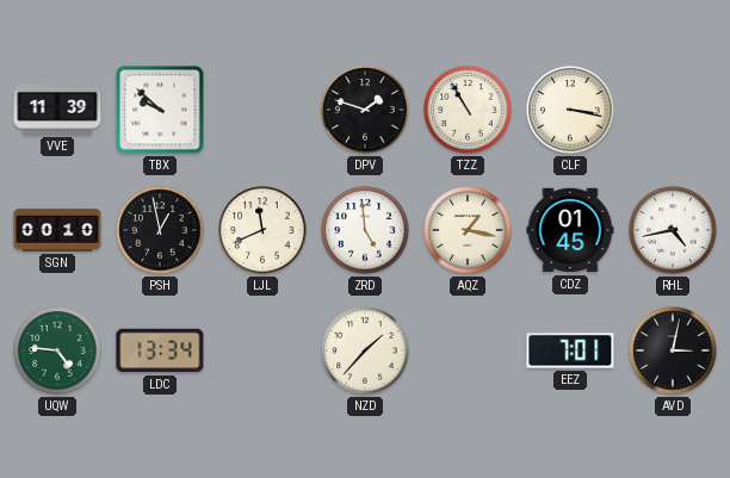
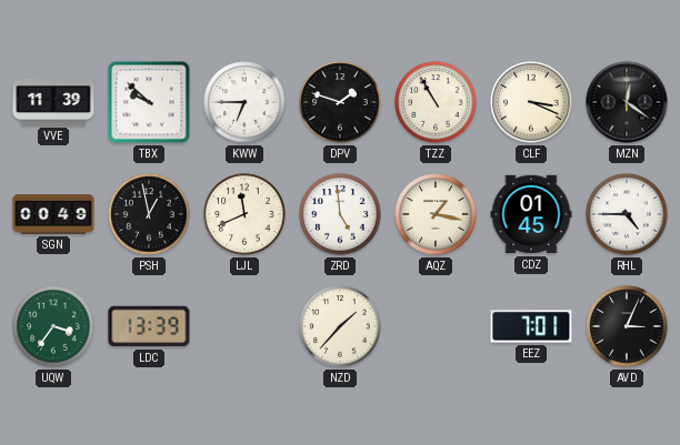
KWW: none -> 6:45 (244, 102)
CLF: 3:17 -> 3:19 (531, 102)
MZN: none -> 12:21 (627, 102)
SGN: 00:10 -> 00:49 (53, 214)
RHL: 4:43 -> 4:45 (627, 214)
UQW: 4:46 -> 3:36 (53, 326)
LDC: 13:34 -> 13:39 (149, 326)
AVD: 3:02 -> 3:04 (627, 326)
